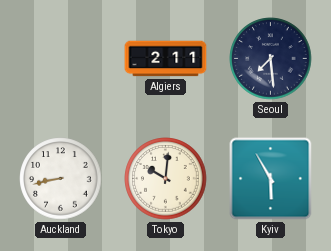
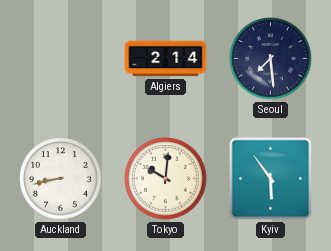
Algiers: 2:11 -> 2:14 (166, 59)
Kyiv: 5:55 -> 5:54 (271, 179)
